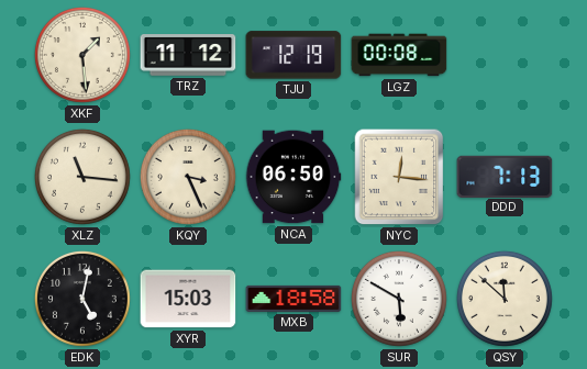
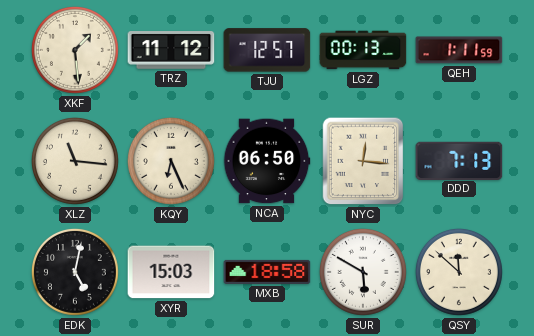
TJU: 12:19 -> 12:57 (267, 50)
LGZ: 00:08 -> 00:13 (363, 50)
QEH: none -> 1:11 (459, 50)
KQY: 3:26 -> 6:26 (171, 161)
